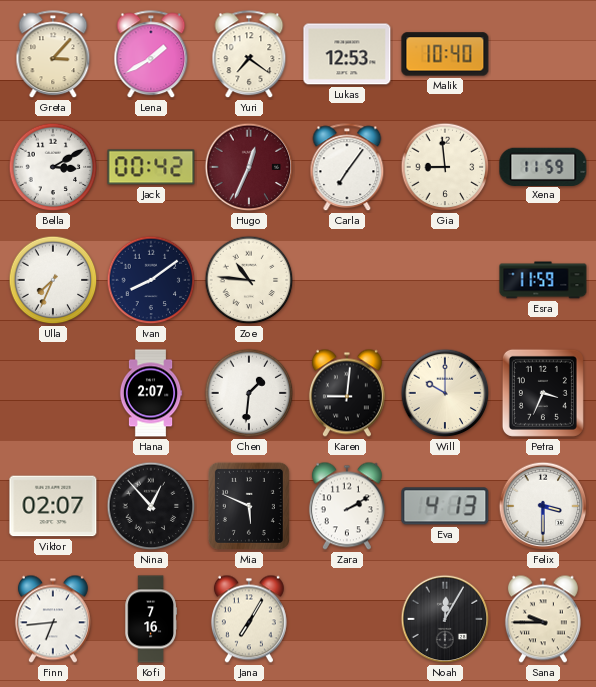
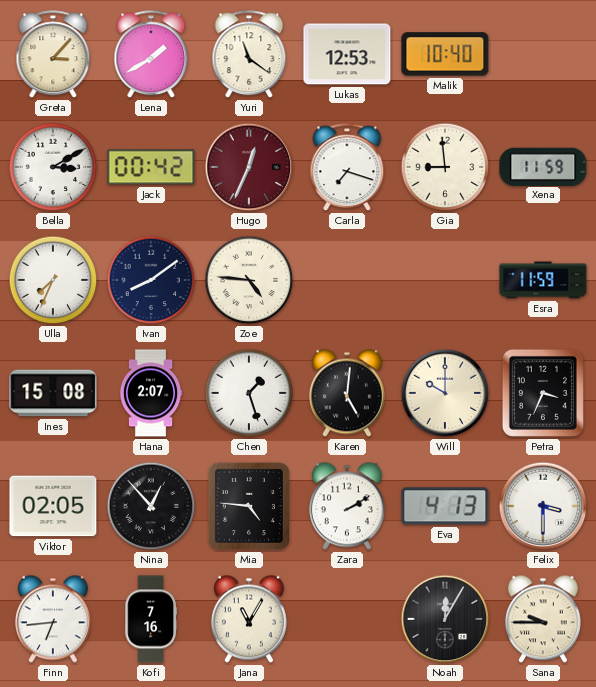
Yuri: 7:21 -> 11:21 (249, 55)
Carla: 7:06 -> 7:18 (347, 168)
Zoe: 10:46 -> 4:46 (249, 280)
Ines: none -> 15:08 (53, 393)
Chen: 1:31 -> 1:27 (249, 393)
Karen: 9:01 -> 5:01 (347, 393)
Viktor: 02:07 -> 02:05 (53, 506)
Mia: 5:49 -> 4:46 (249, 506)
Jana: 7:05 -> 11:05 (249, 619)
